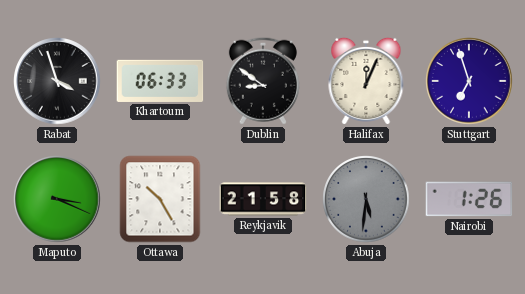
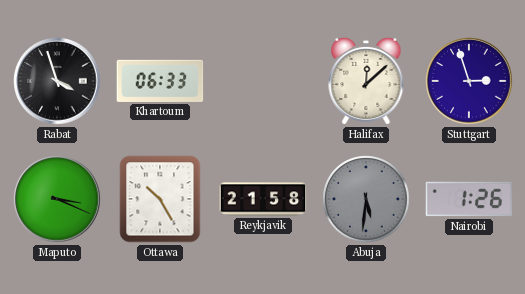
Dublin: 8:51 -> none (263, 81)
Halifax: 12:04 -> 12:08 (366, 81)
Stuttgart: 6:57 -> 2:57 (469, 81)
